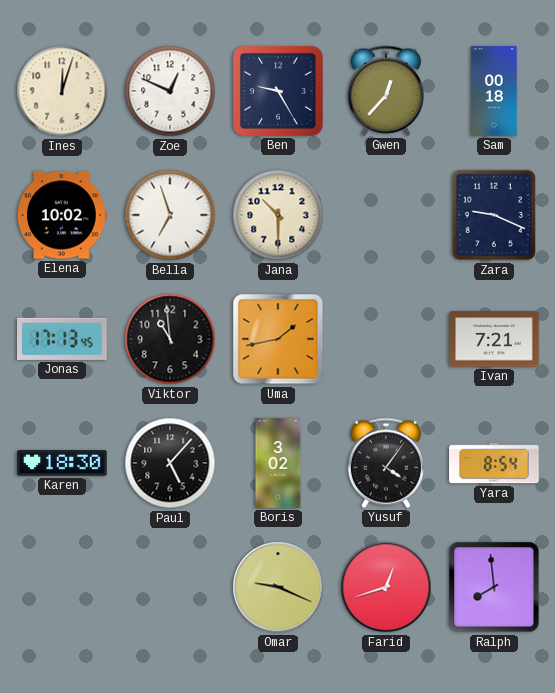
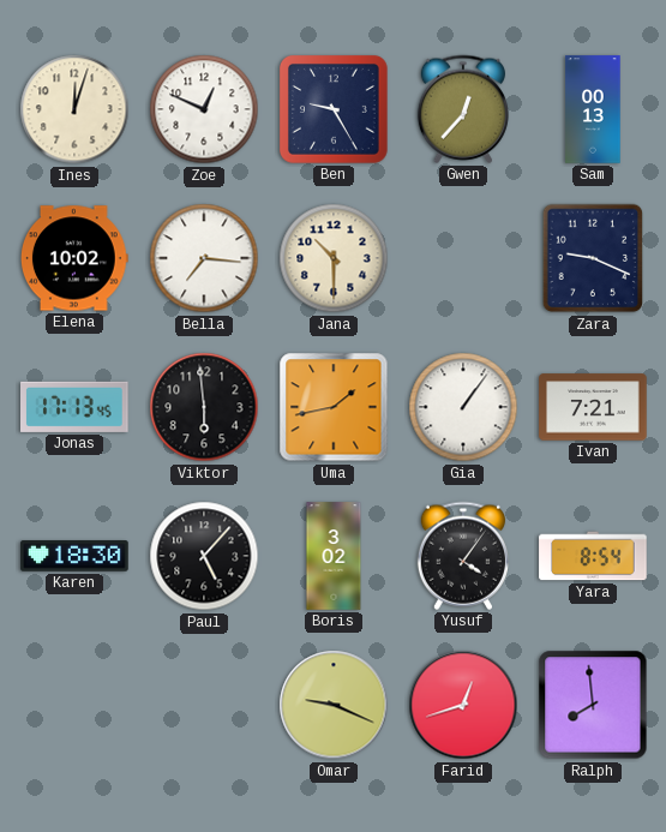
Sam: 00:18 -> 00:13 (593, 109)
Bella: 6:57 -> 7:16 (204, 258)
Viktor: 10:59 -> 5:59 (204, 407)
Gia: none -> 1:06 (463, 407)
